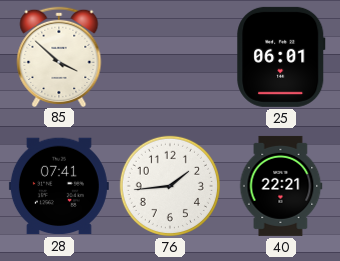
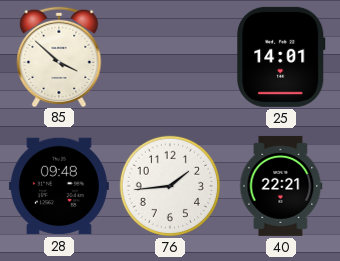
25: 06:01 -> 14:01 (281, 57)
28: 07:41 -> 09:48 (59, 186)
